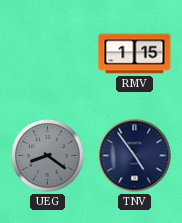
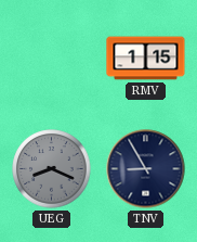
UEG: 8:21 -> 8:19 (52, 169)
TNV: 4:54 -> 8:55 (146, 169)
